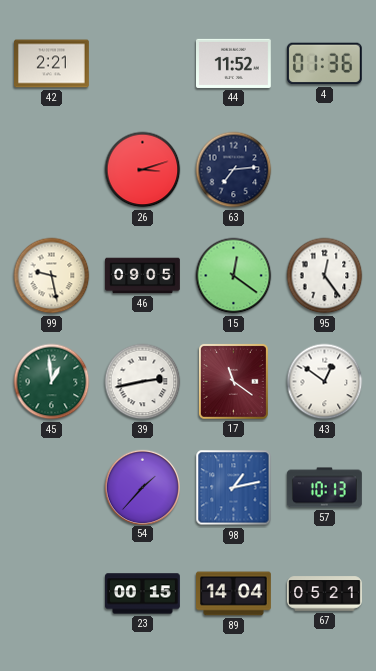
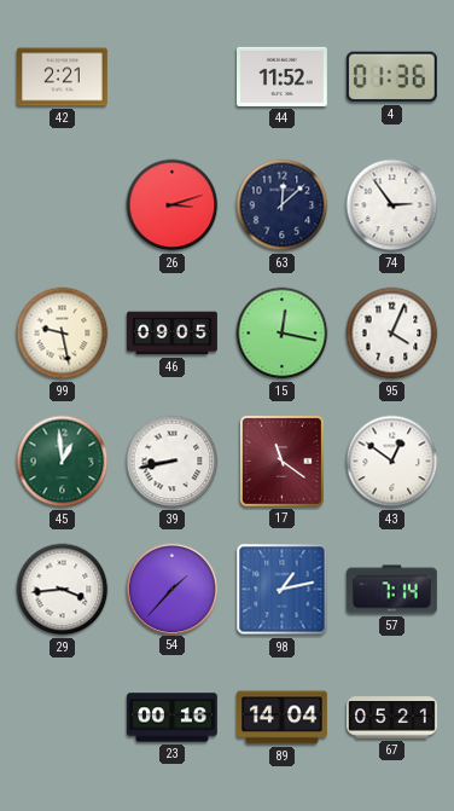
63: 7:14 -> 12:08 (283, 205)
74: none -> 2:54 (392, 205)
15: 12:21 -> 12:17 (283, 334)
95: 12:24 -> 4:04 (392, 334)
39: 2:43 -> 8:43 (173, 462)
29: none -> 3:44 (63, 590)
57: 10:13 -> 7:14 (391, 590)
23: 00:15 -> 00:16 (173, 718)
